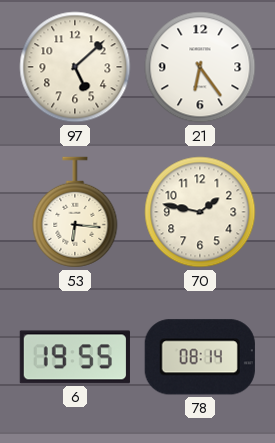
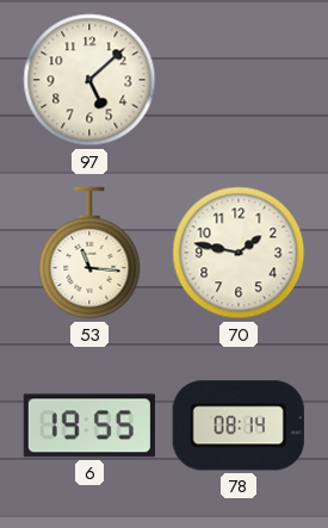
21: 6:24 -> none (200, 67)
53: 6:16 -> 11:16 (89, 253)
